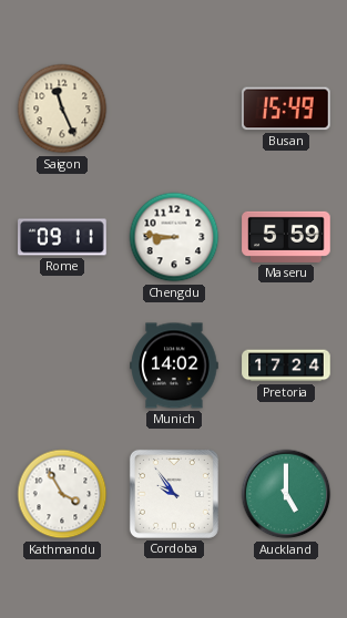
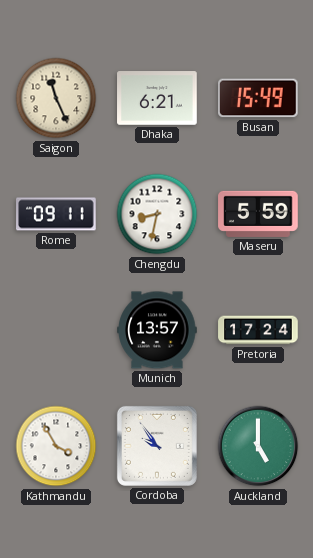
Dhaka: none -> 6:21 (157, 98)
Chengdu: 8:46 -> 8:32 (157, 214)
Munich: 14:02 -> 13:57 (157, 330)
